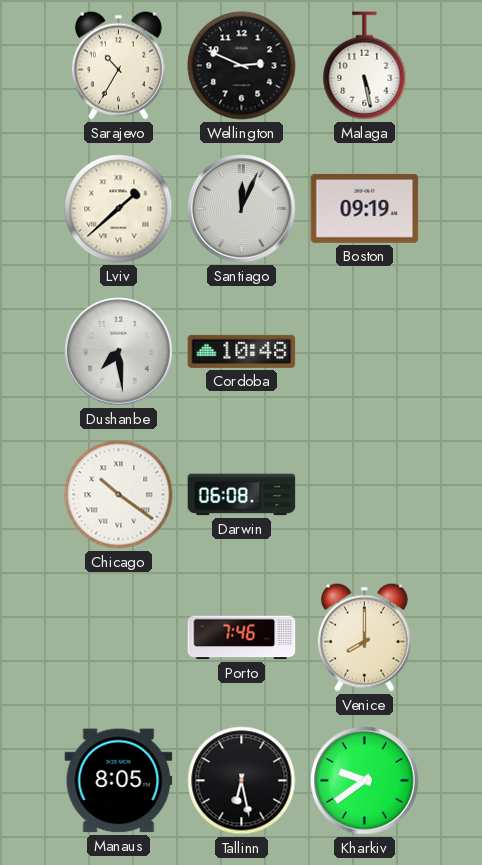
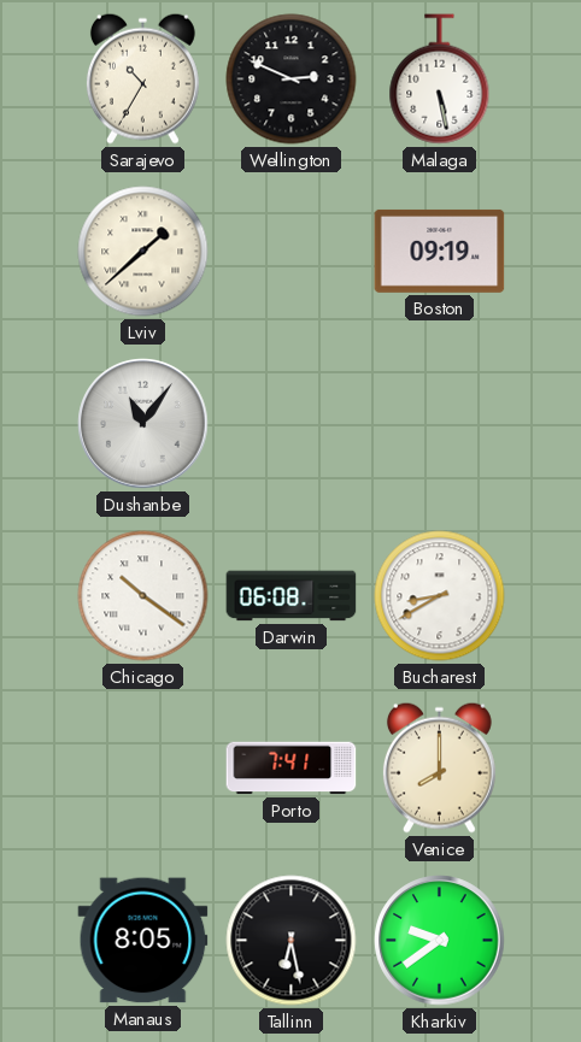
Santiago: 12:04 -> none (242, 209)
Dushanbe: 7:29 -> 11:06 (143, 424)
Cordoba: 10:48 -> none (242, 351)
Bucharest: none -> 8:40 (440, 596)
Porto: 7:46 -> 7:41 (292, 769)
